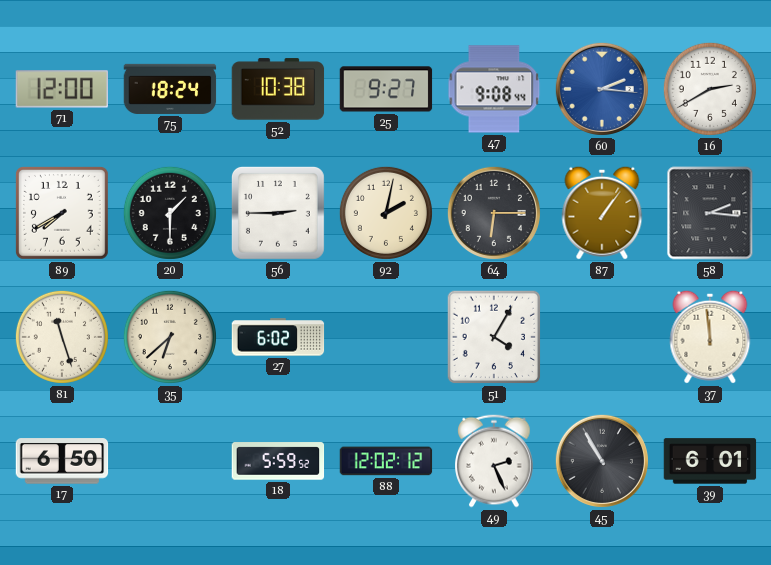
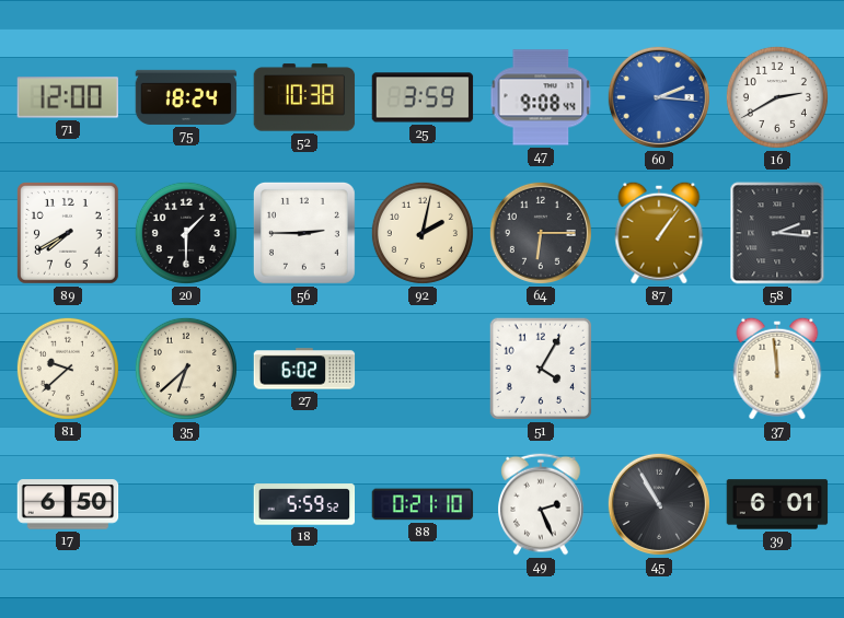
25: 9:27 -> 3:59 (423, 97)
81: 11:27 -> 9:38 (68, 369)
88: 12:02 -> 0:21 (423, 504)
